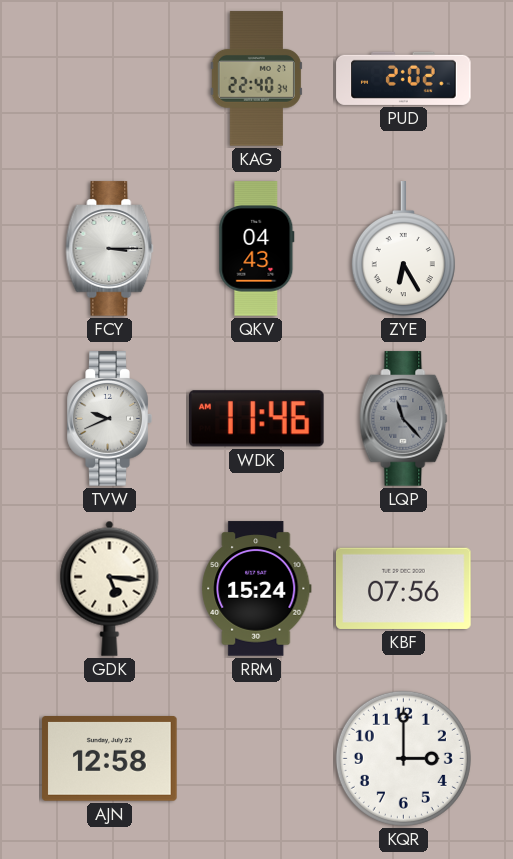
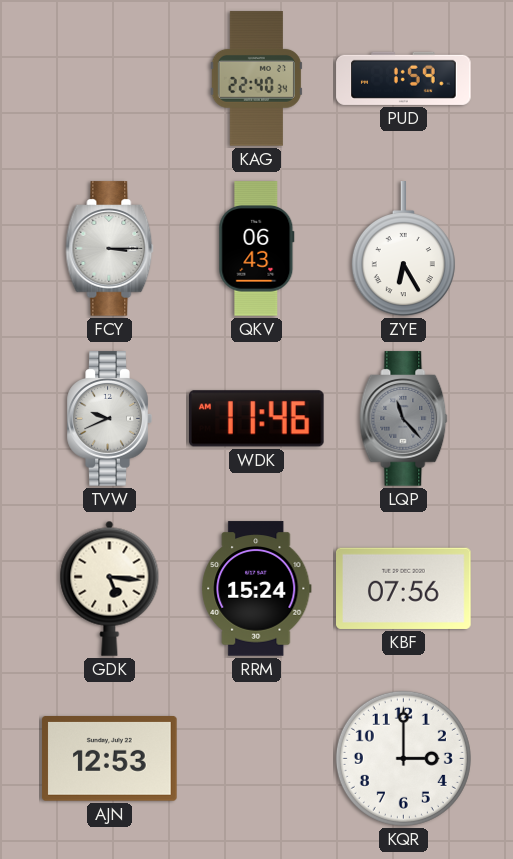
PUD: 2:02 -> 1:59 (404, 78)
QKV: 04:43 -> 06:43 (257, 249)
AJN: 12:58 -> 12:53 (110, 759)
